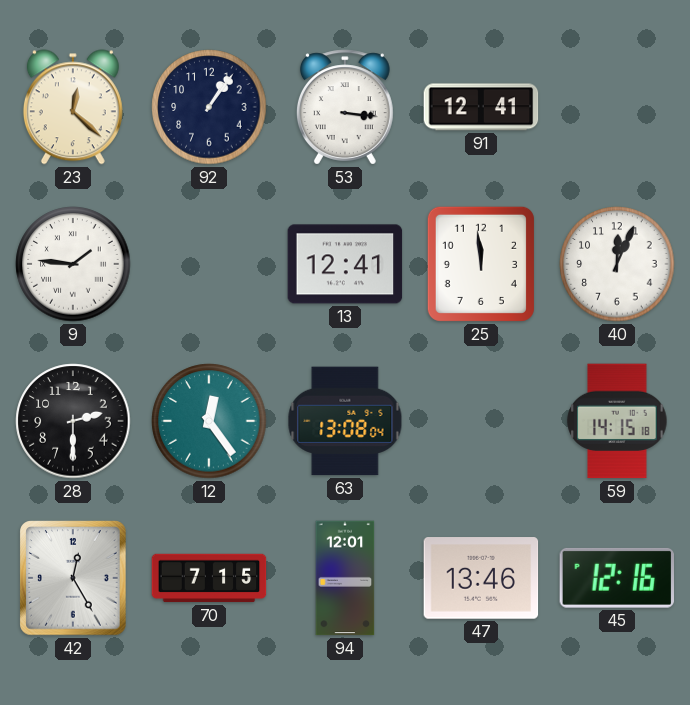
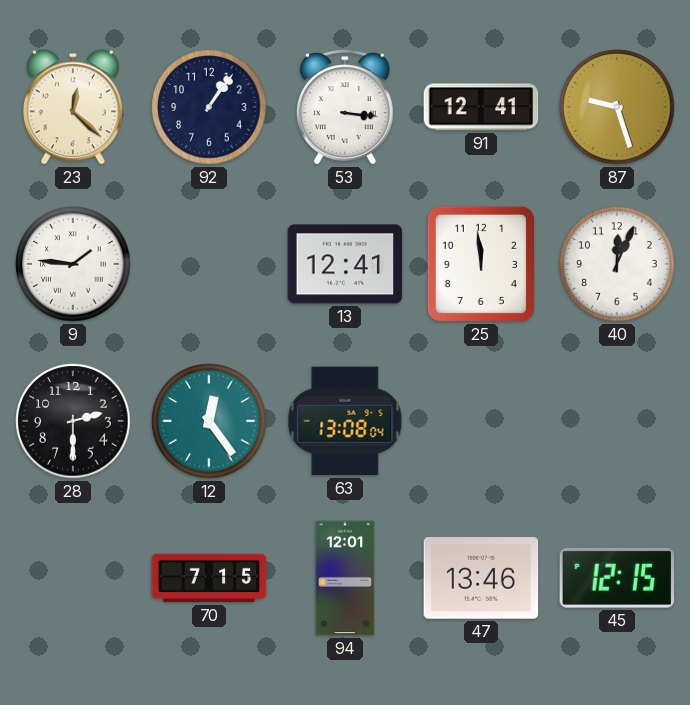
87: none -> 9:27 (617, 107)
59: 14:15 -> none (617, 421)
42: 12:25 -> none (73, 578)
45: 12:16 -> 12:15 (616, 578)
